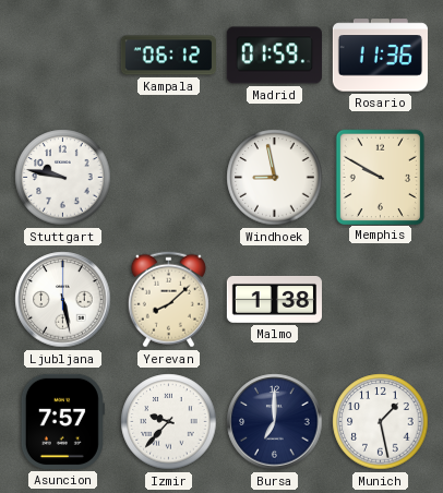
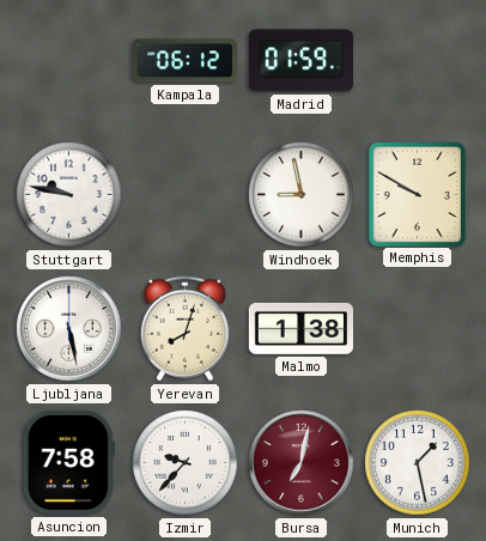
Rosario: 11:36 -> none (380, 56)
Yerevan: 8:08 -> 8:03 (184, 329)
Asuncion: 7:57 -> 7:58 (68, 462)
Bursa: 7:00 -> 7:02 (302, 463)
Bursa dial: navy -> burgundy (302, 463)
